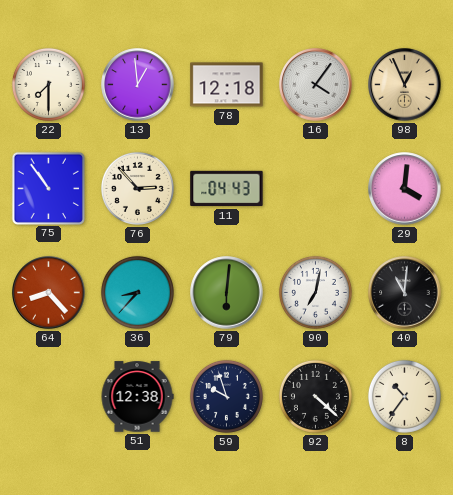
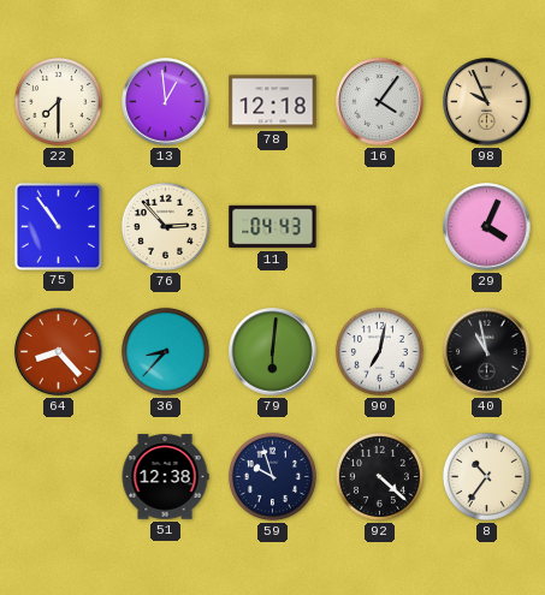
98: 12:56 -> 9:56 (487, 102)
29: 4:01 -> 4:04 (487, 227)
40: 11:01 -> 10:58 (487, 352)
